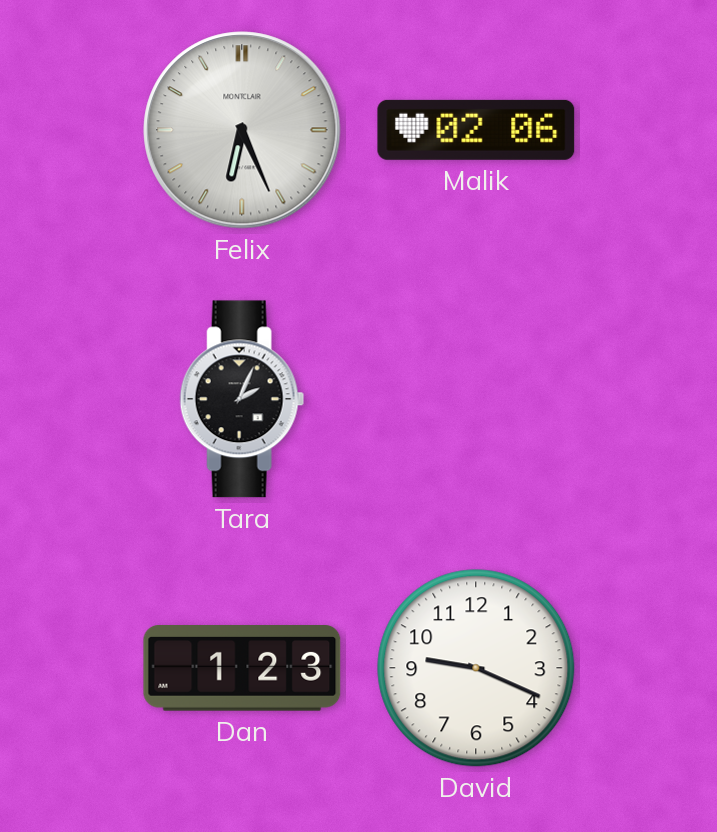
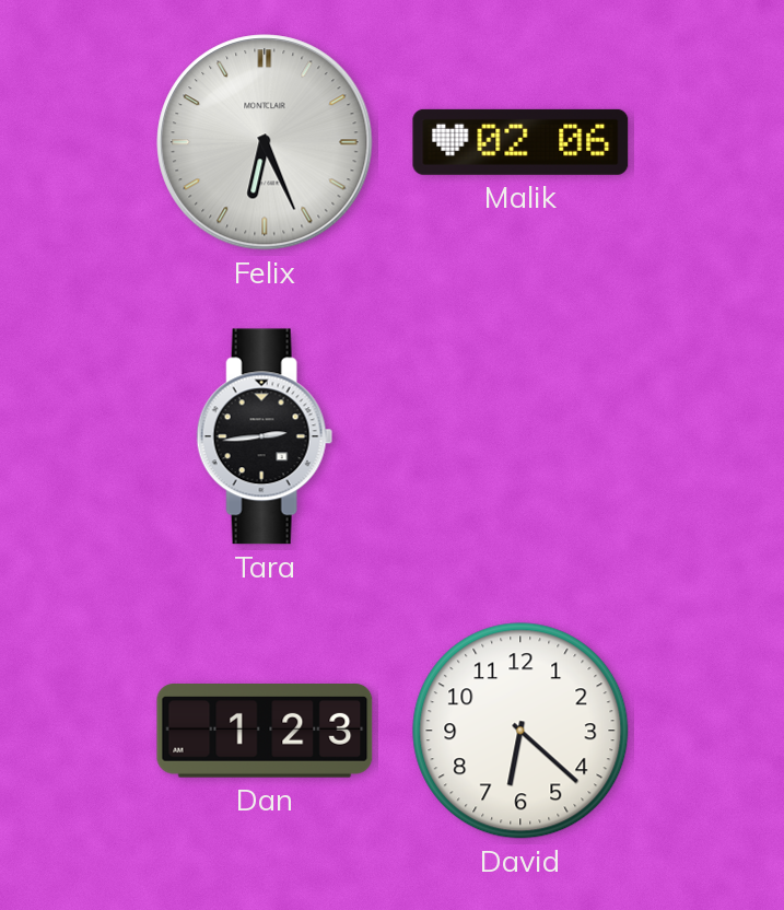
Tara: 2:04 -> 2:44 (265, 436)
David: 9:19 -> 6:22 (520, 731)
